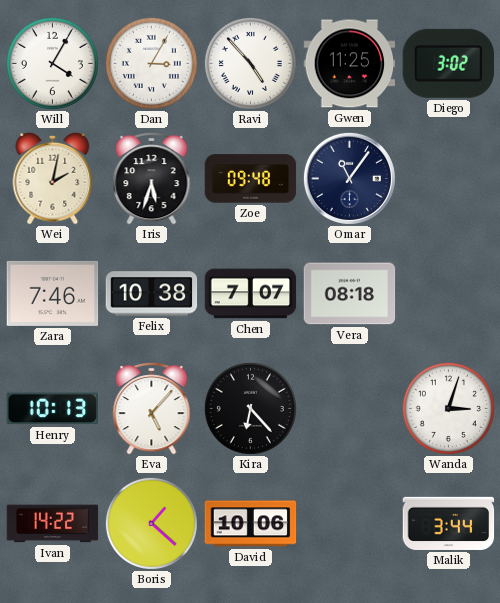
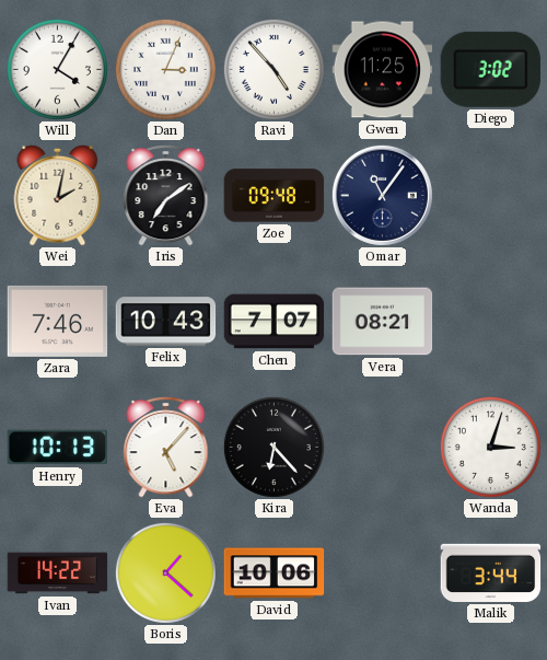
Dan: 3:05 -> 3:04 (165, 69)
Iris: 5:33 -> 7:09 (166, 196)
Felix: 10:38 -> 10:43 (166, 322)
Vera: 08:18 -> 08:21 (383, 322)
